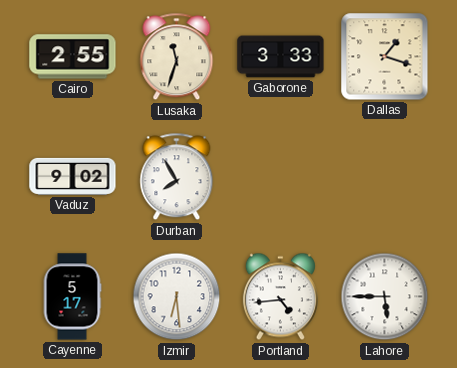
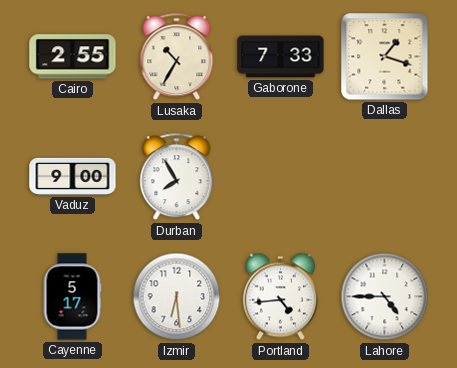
Lusaka: 11:33 -> 10:35 (177, 57)
Gaborone: 3:33 -> 7:33 (281, 57)
Vaduz: 9:02 -> 9:00 (73, 176)
Lahore: 5:45 -> 4:45 (385, 297)
